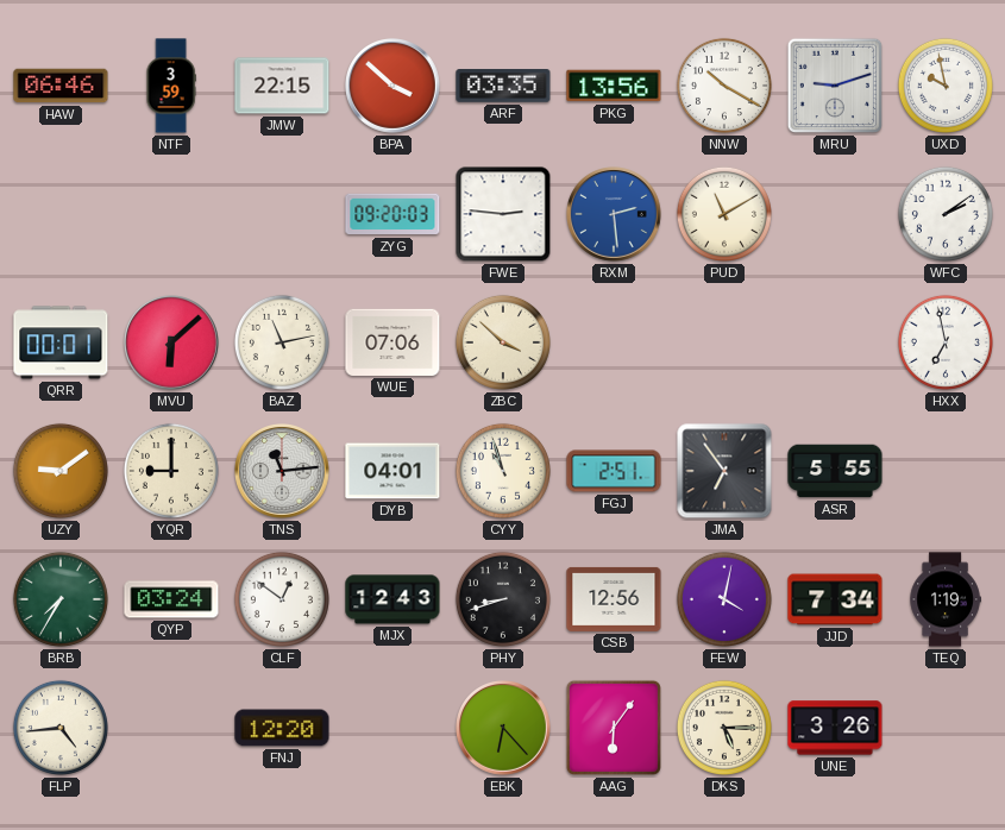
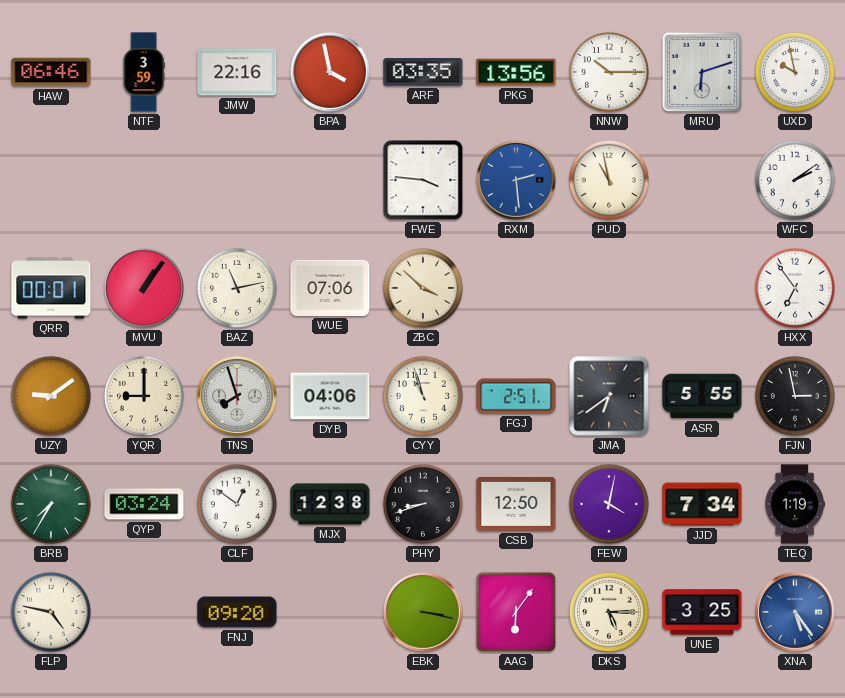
JMW: 22:15 -> 22:16 (237, 72)
BPA: 3:52 -> 3:58 (331, 73)
NNW: 10:20 -> 10:15 (609, 72)
MRU: 9:12 -> 6:12 (702, 72)
ZYG: 09:20 -> none (392, 214)
FWE: 2:46 -> 3:46 (423, 180)
PUD: 11:10 -> 10:58 (609, 180)
MVU: 6:08 -> 1:06 (145, 289)
HXX: 6:58 -> 6:54 (795, 288)
TNS: 11:14 -> 7:57 (238, 397)
DYB: 04:01 -> 04:06 (330, 396)
JMA: 6:54 -> 6:39 (609, 396)
FJN: none -> 2:58 (795, 396)
MJX: 12:43 -> 12:38 (330, 504)
CSB: 12:56 -> 12:50 (516, 504)
FLP: 4:44 -> 4:47 (51, 612)
FNJ: 12:20 -> 09:20 (237, 612)
EBK: 6:23 -> 3:17 (424, 613)
UNE: 3:26 -> 3:25 (702, 612)
XNA: none -> 5:24 (796, 613)
